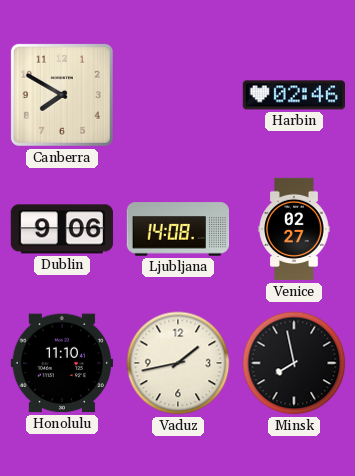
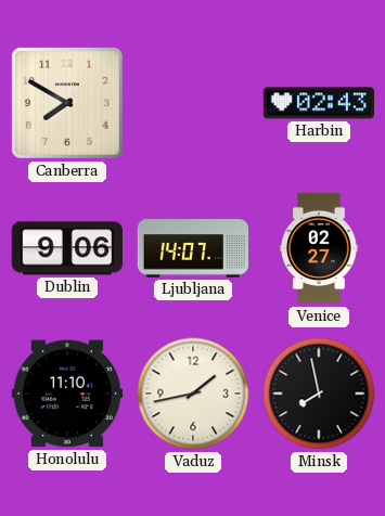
Harbin: 02:46 -> 02:43 (318, 103)
Ljubljana: 14:08 -> 14:07 (193, 248)
